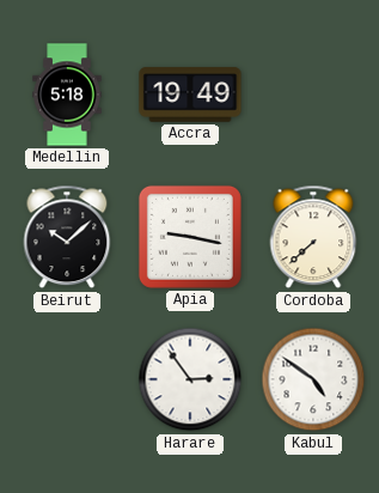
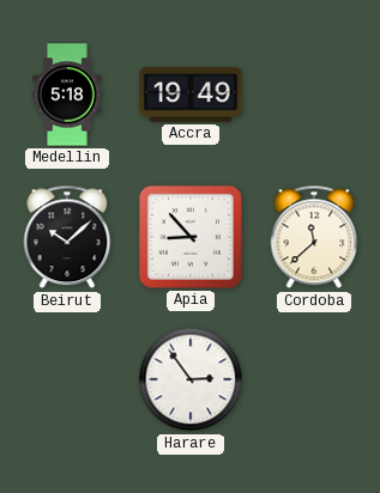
Apia: 9:17 -> 8:53 (191, 237)
Cordoba: 7:38 -> 11:38 (314, 237)
Kabul: 4:51 -> none (313, 379)
